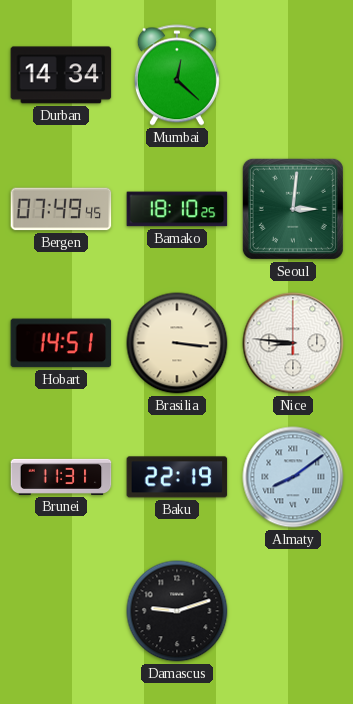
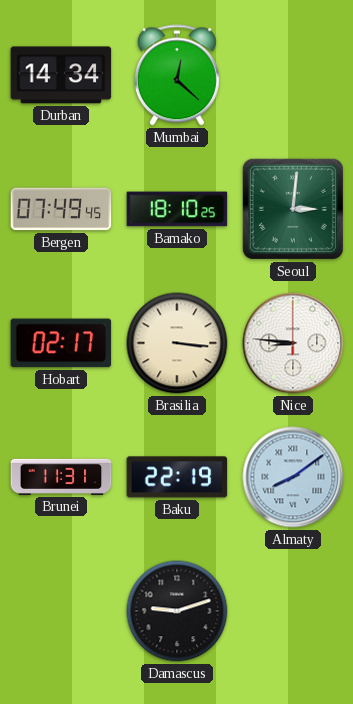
Hobart: 14:51 -> 02:17 (61, 343)
